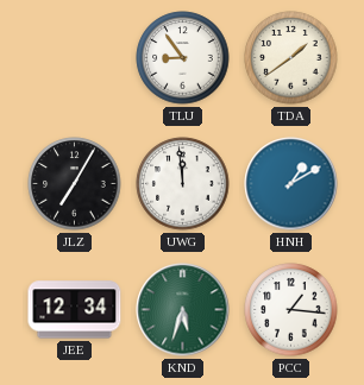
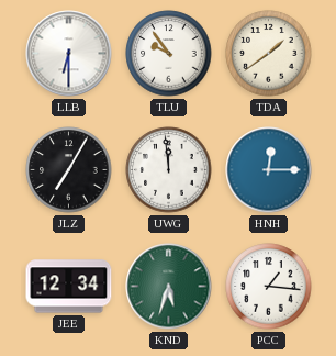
LLB: none -> 6:30 (69, 54)
TLU: 8:54 -> 9:54 (169, 54)
HNH: 1:10 -> 12:15 (269, 170)
